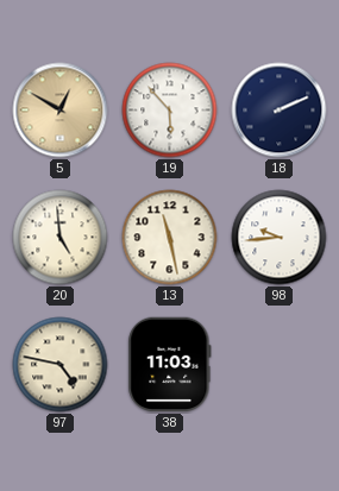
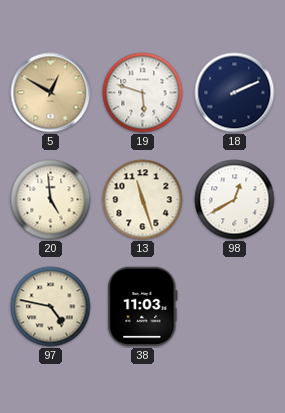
19: 5:53 -> 5:48 (143, 93)
13: 11:28 -> 11:27 (143, 200)
98: 9:44 -> 12:40 (235, 200)
